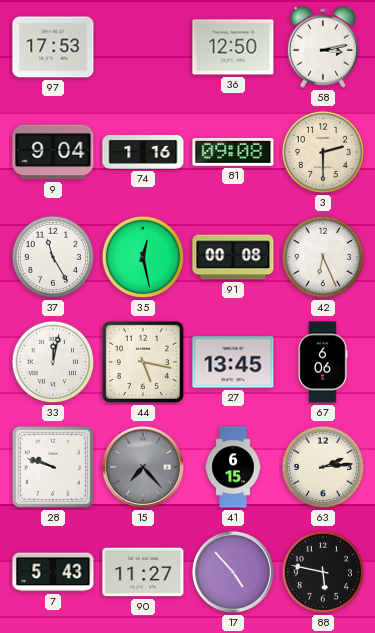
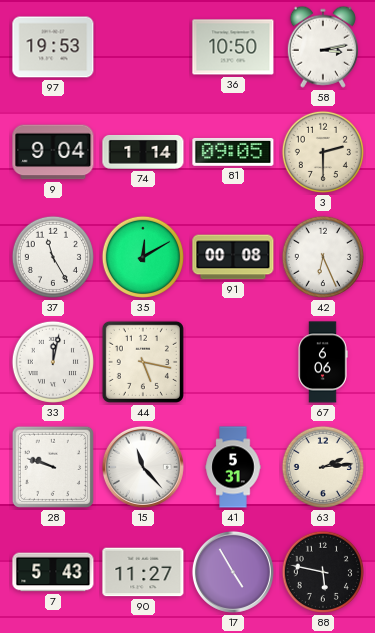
97: 17:53 -> 19:53 (53, 47)
36: 12:50 -> 10:50 (233, 47)
74: 1:16 -> 1:14 (143, 152)
81: 09:08 -> 09:05 (233, 152)
35: 12:28 -> 12:10 (143, 257)
27: 13:45 -> none (233, 362)
15: 7:23 -> 11:23 (143, 467)
15 dial: grey -> white (143, 467)
41: 6:15 -> 5:31 (233, 467)
17: 4:53 -> 4:55 (233, 572)
